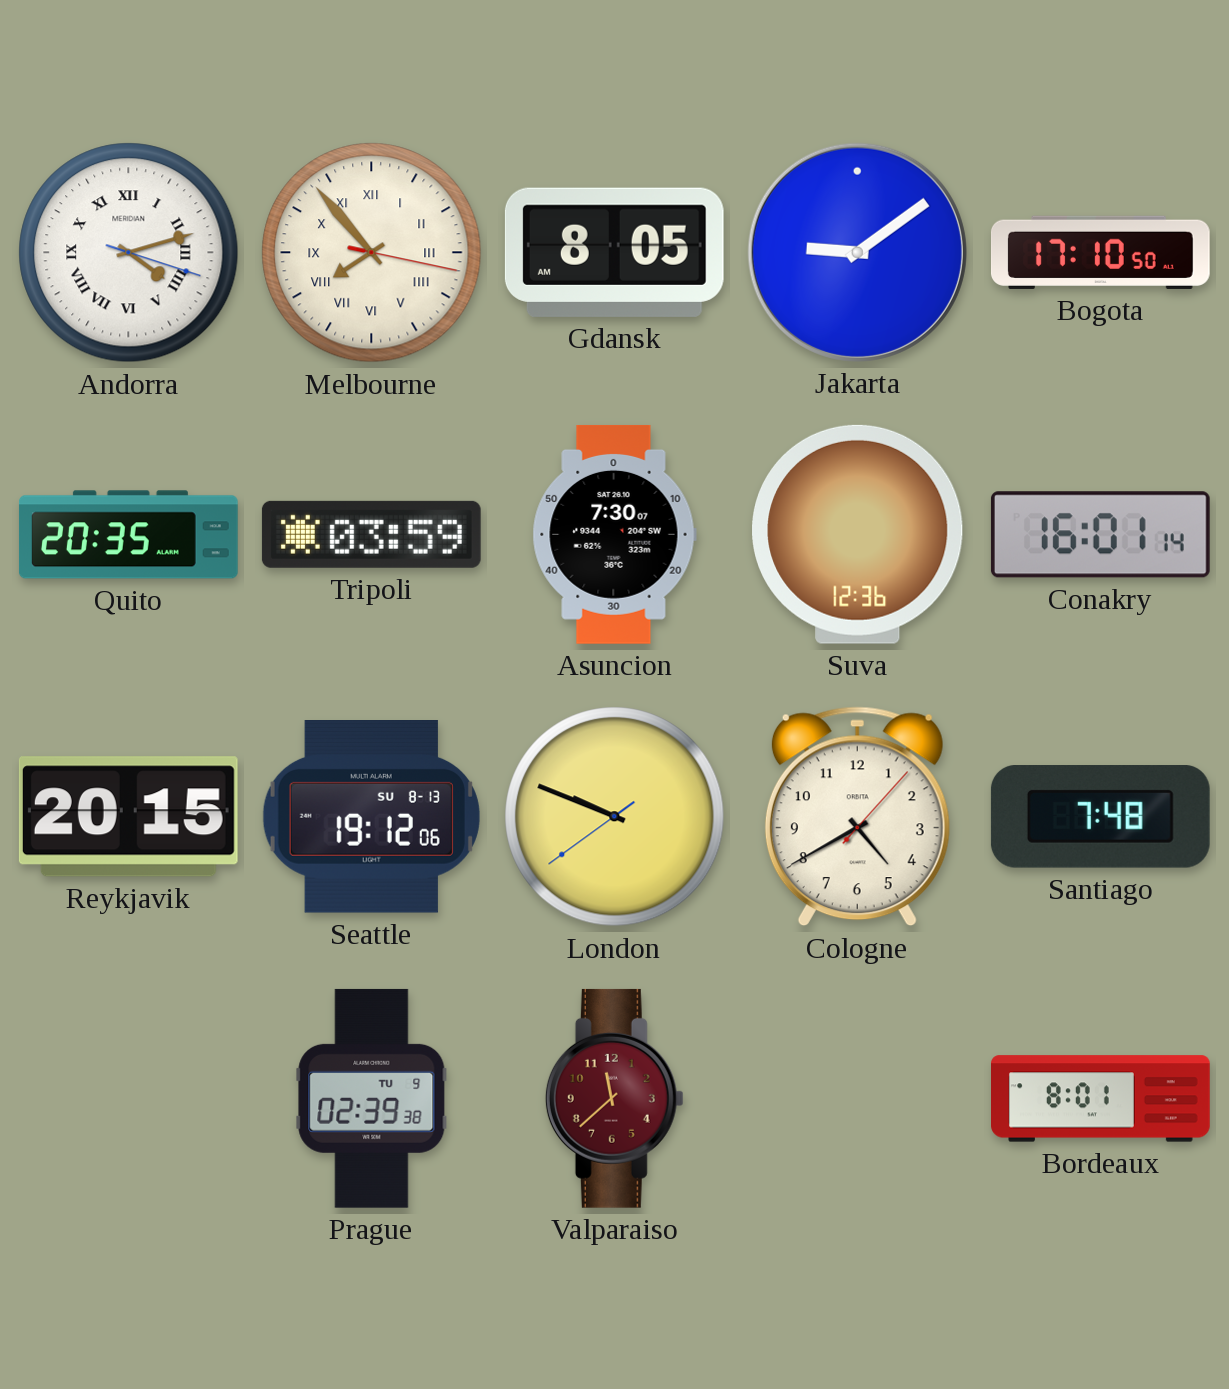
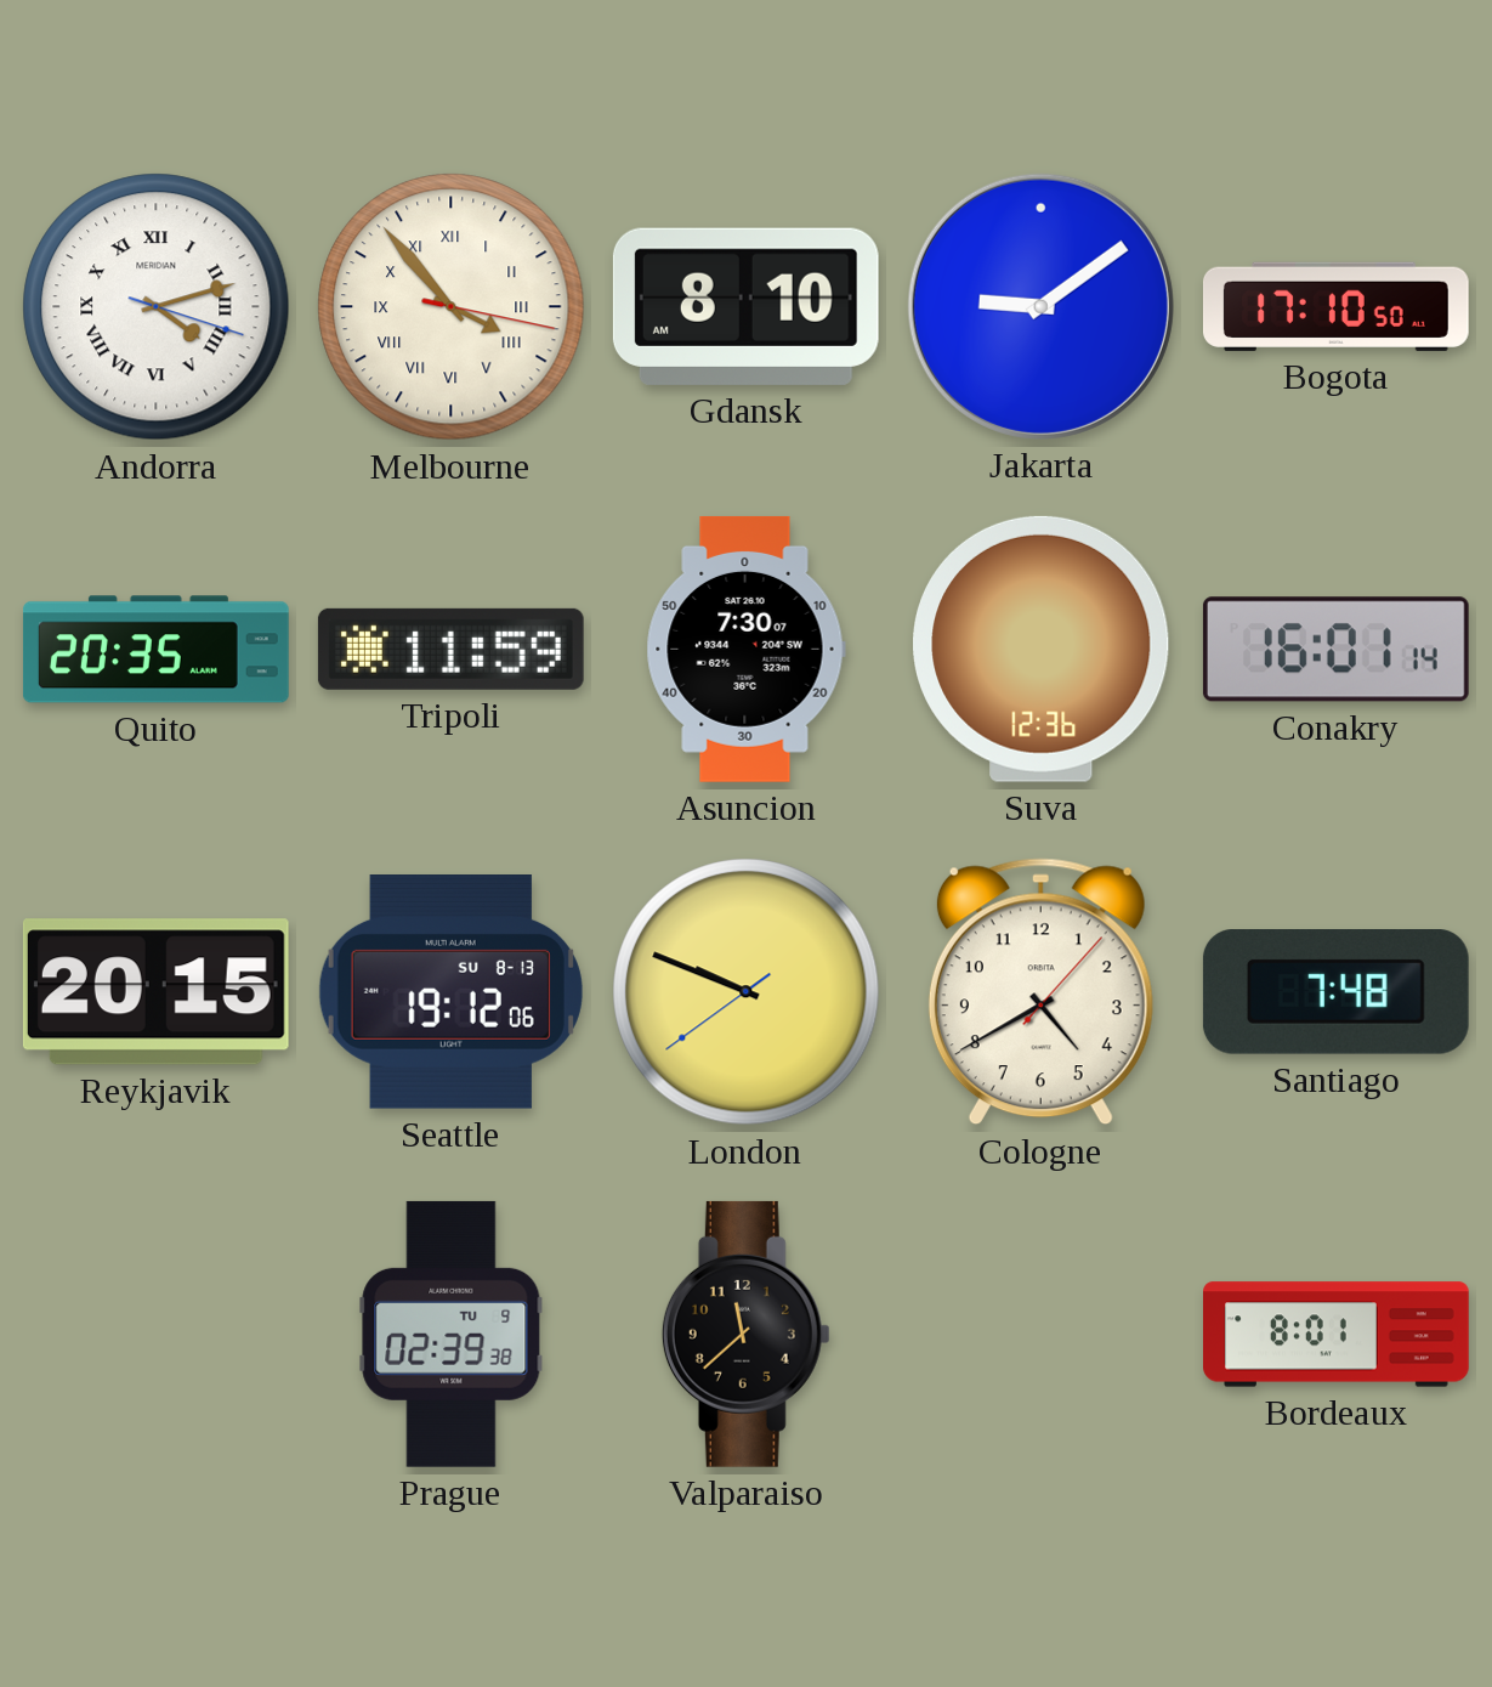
Melbourne: 7:53 -> 3:53 (452, 307)
Gdansk: 8:05 -> 8:10 (745, 306)
Tripoli: 03:59 -> 11:59 (450, 649)
Valparaiso dial: burgundy -> black (745, 1334)
